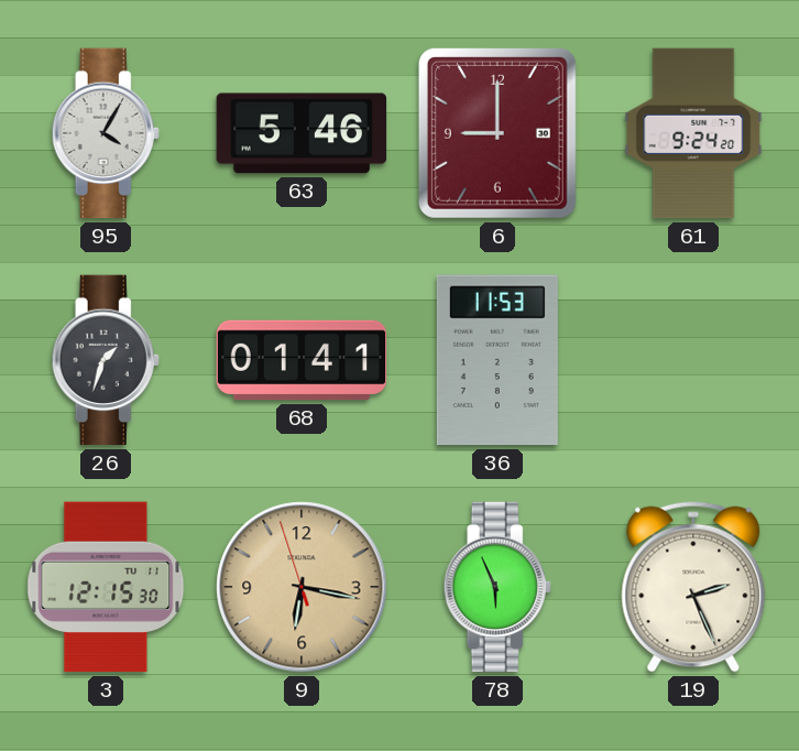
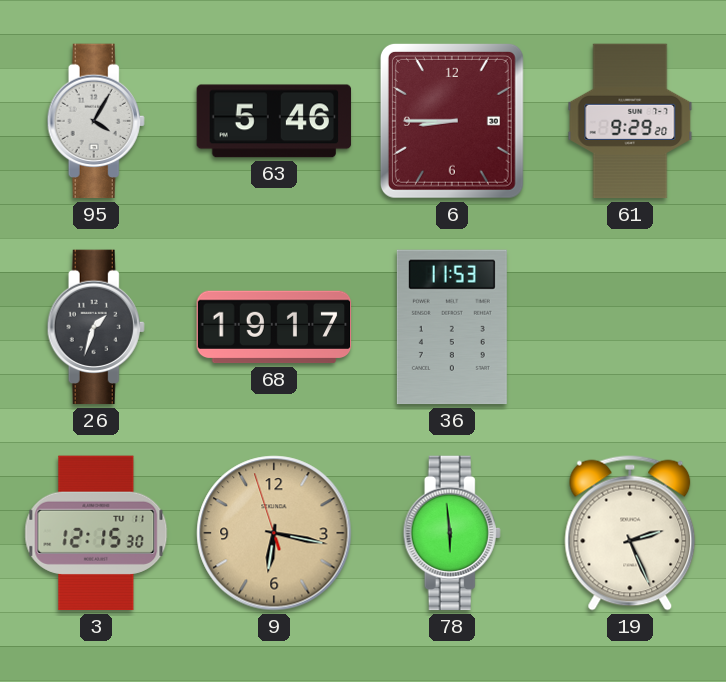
6: 9:00 -> 8:45 (452, 121)
61: 9:24 -> 9:29 (630, 121)
68: 01:41 -> 19:17 (274, 327)
78: 5:56 -> 5:59 (452, 533)
